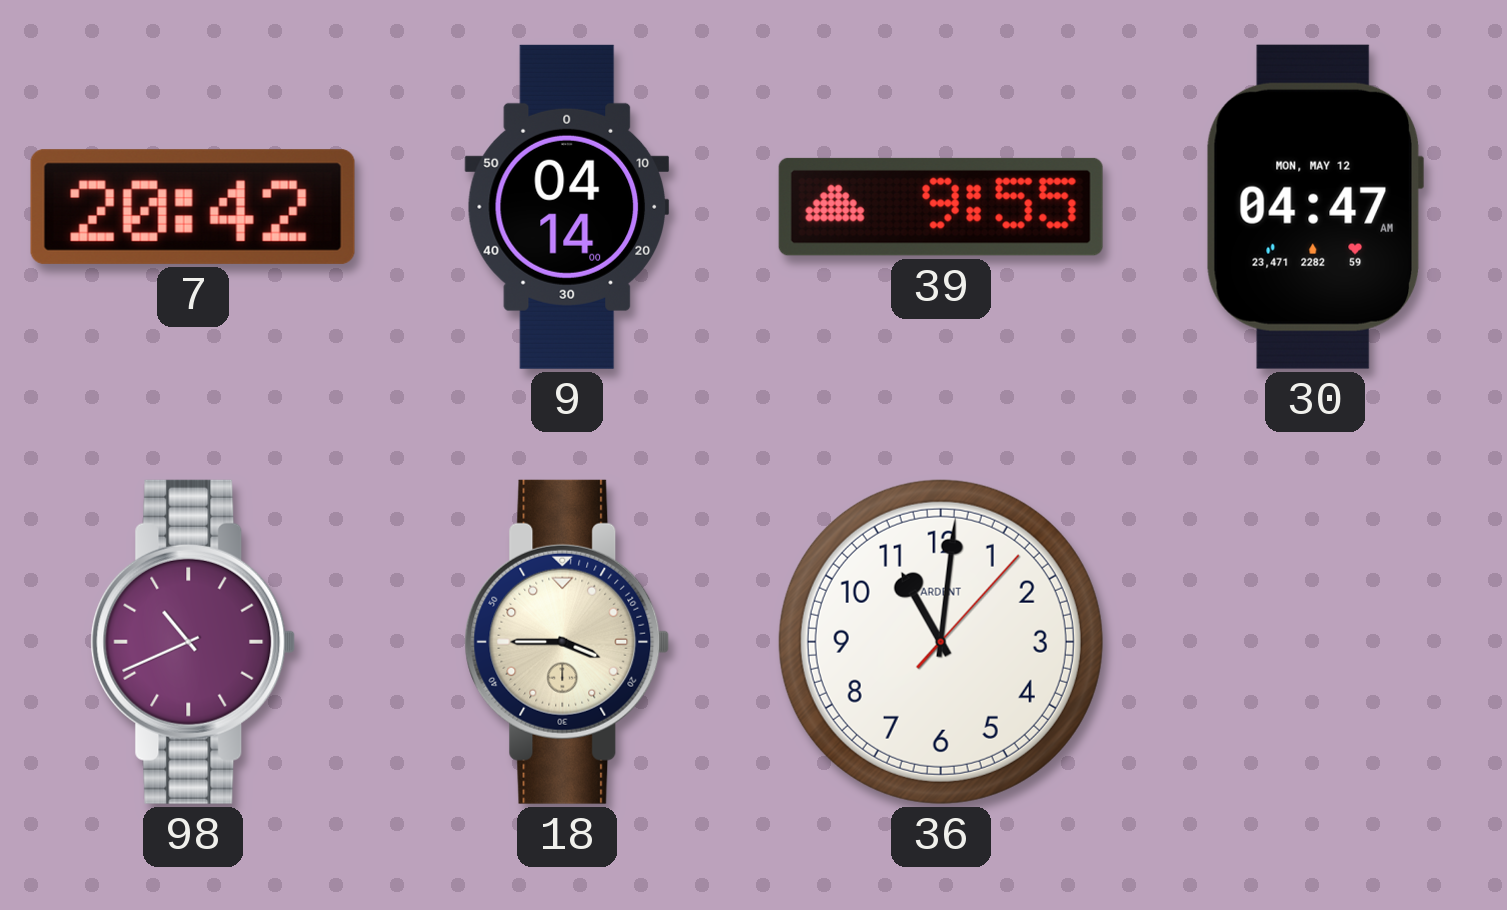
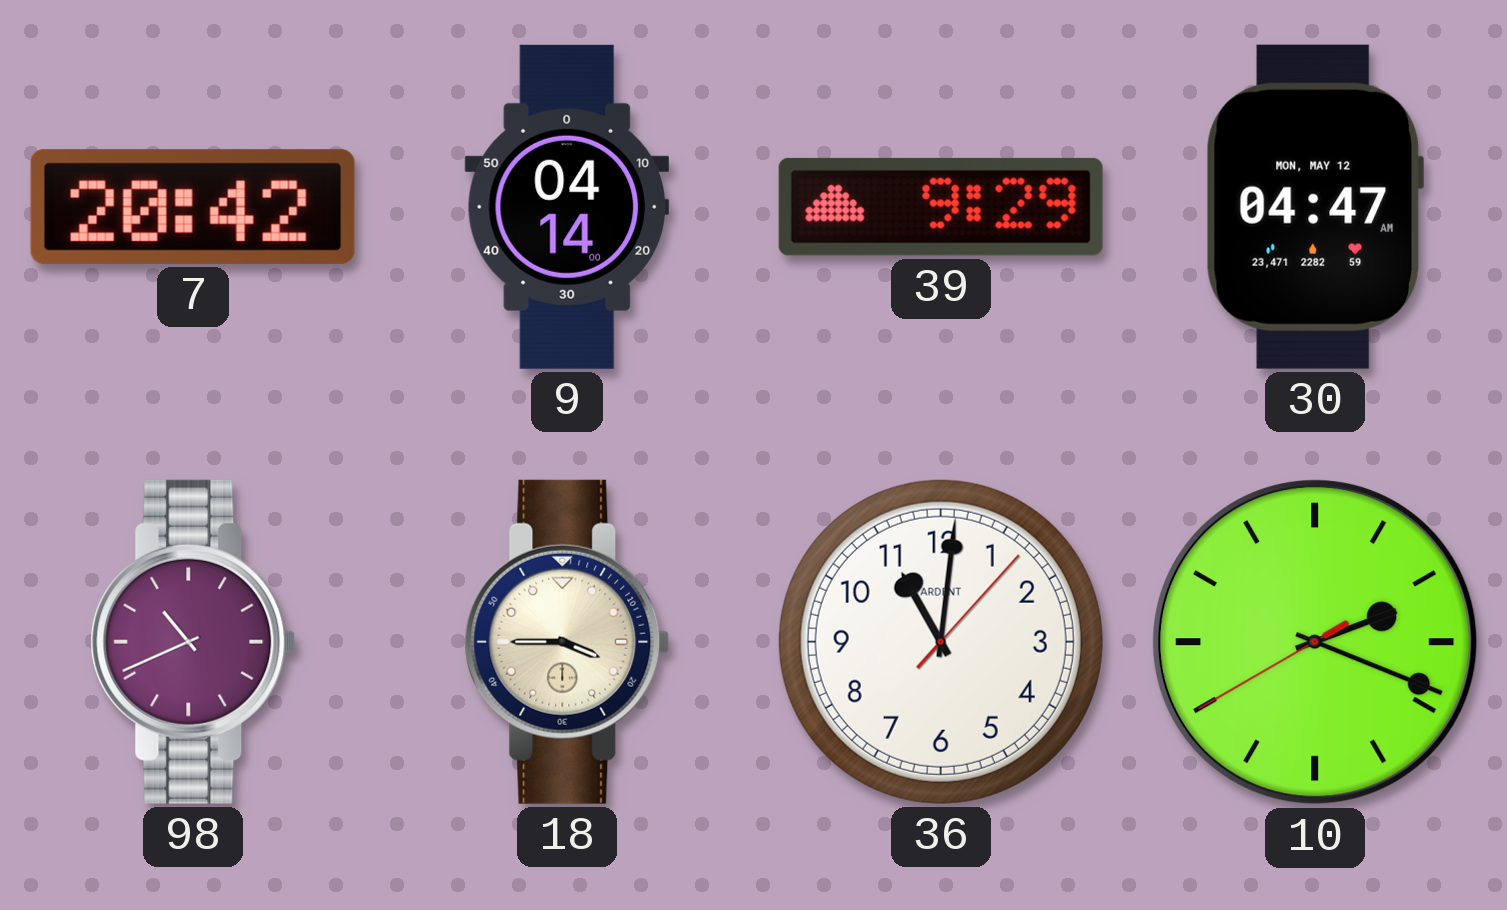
39: 9:55 -> 9:29 (941, 207)
10: none -> 2:18 (1316, 643)
